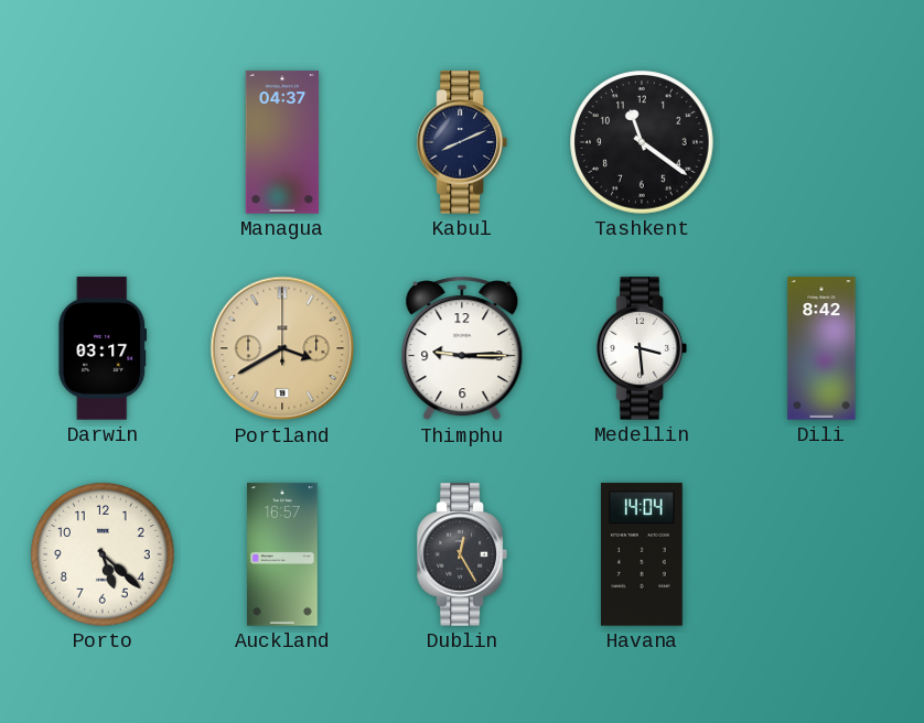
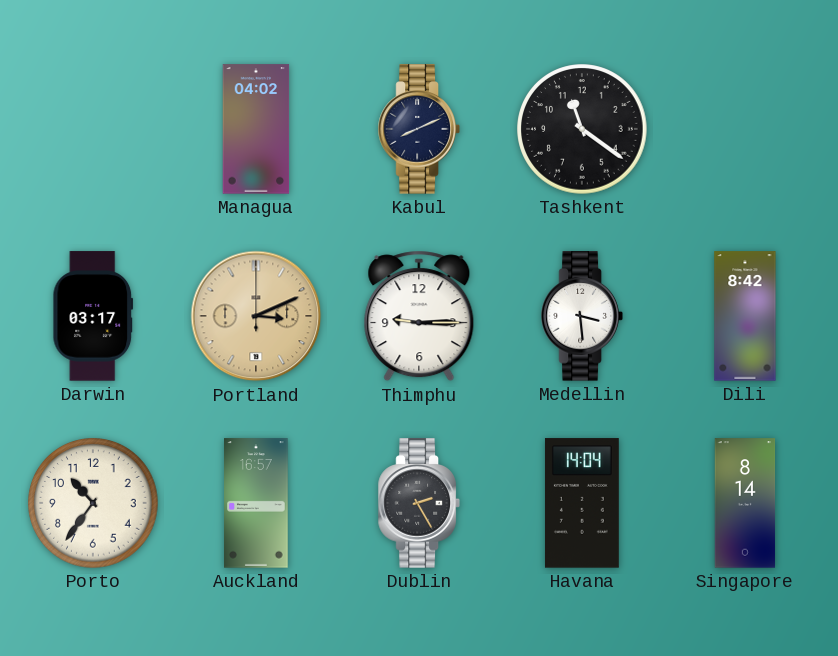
Managua: 04:37 -> 04:02 (256, 129)
Portland: 3:40 -> 3:11 (256, 316)
Porto: 5:22 -> 10:36 (93, 503)
Dublin: 12:25 -> 2:25 (419, 503)
Singapore: none -> 8:14 (745, 503)
